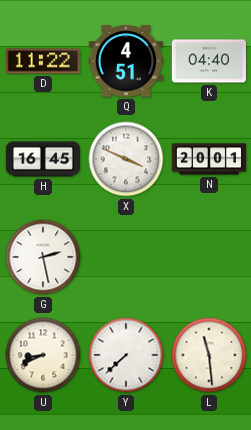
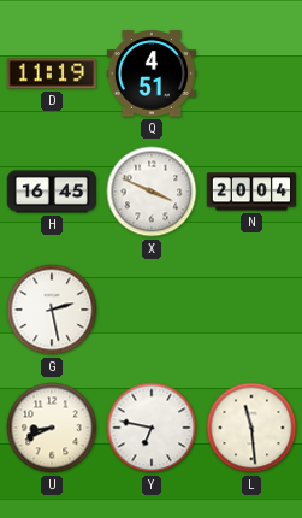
D: 11:22 -> 11:19 (52, 73)
K: 04:40 -> none (208, 61)
N: 20:01 -> 20:04 (250, 192)
Y: 7:38 -> 6:47 (152, 428)
